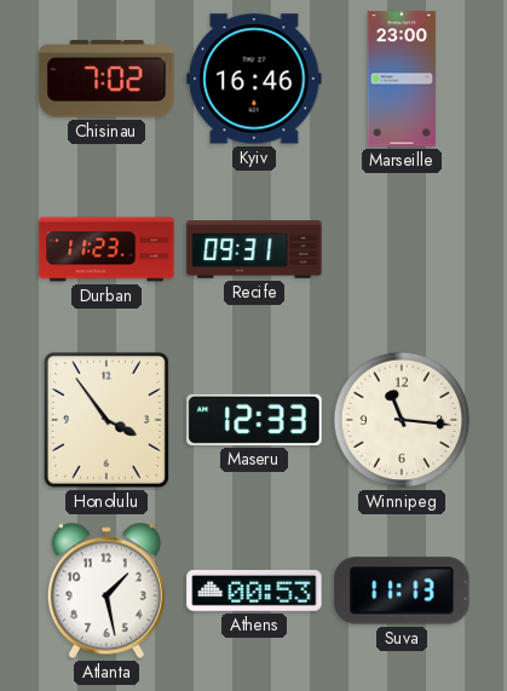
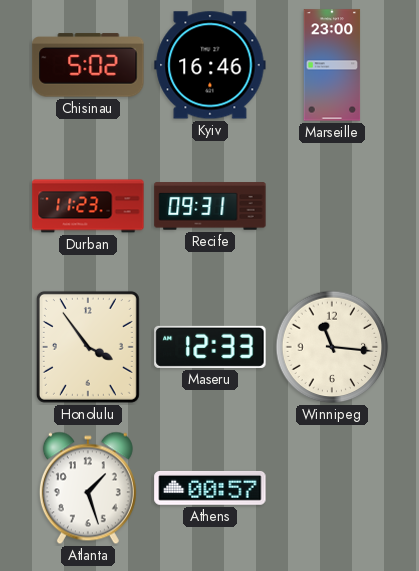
Chisinau: 7:02 -> 5:02 (88, 65)
Atlanta: 1:28 -> 1:27 (88, 488)
Athens: 00:53 -> 00:57 (210, 488)
Suva: 11:13 -> none (402, 591)
